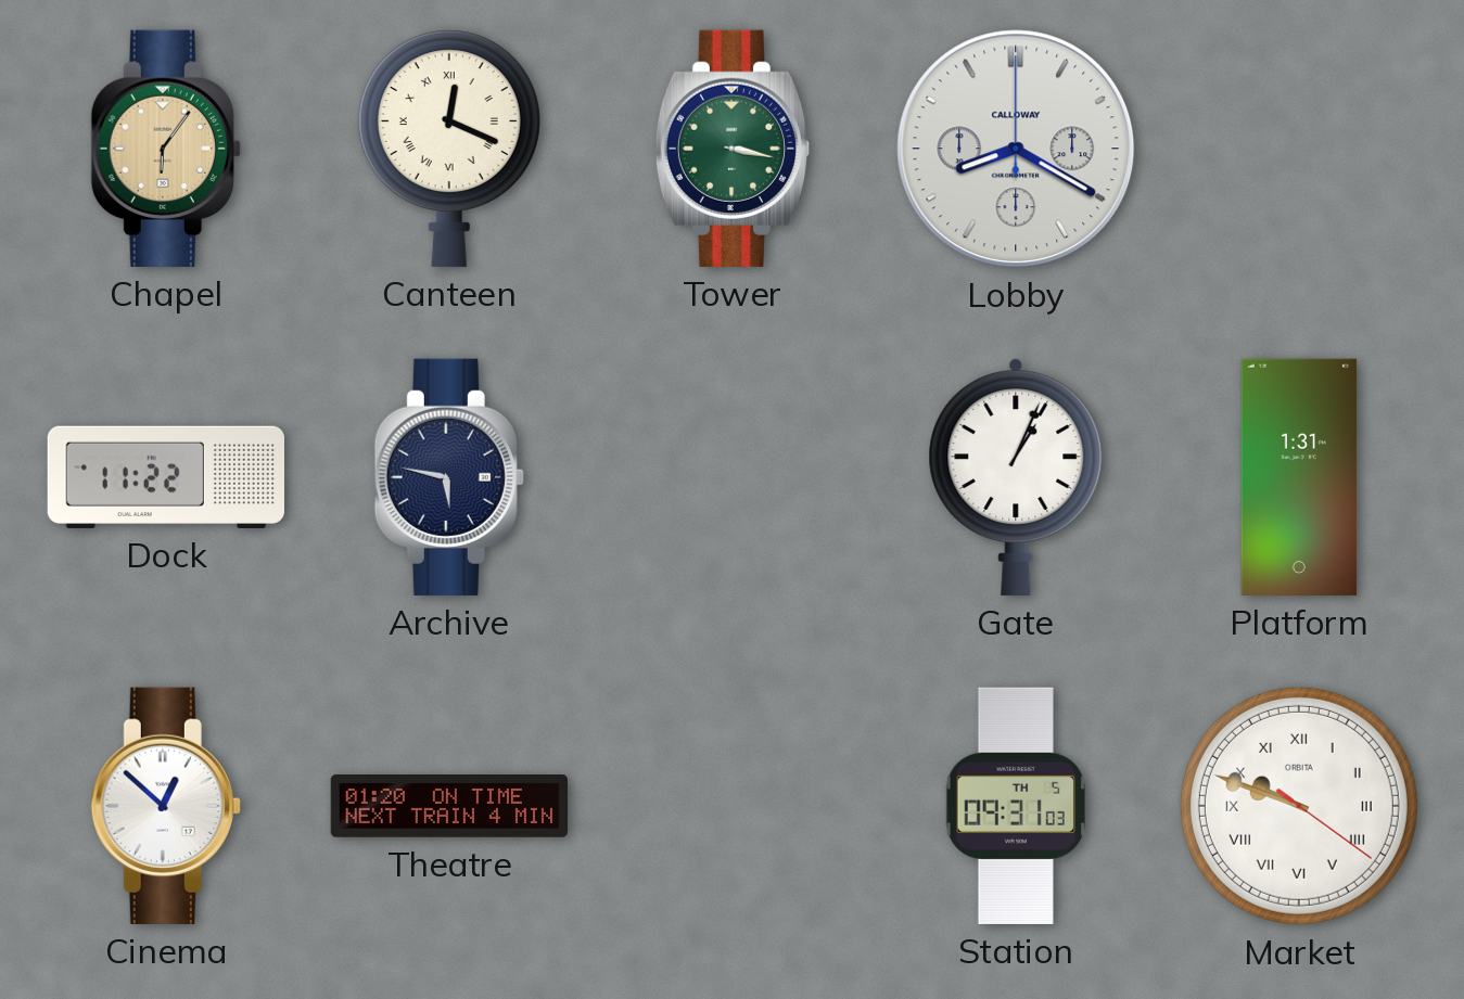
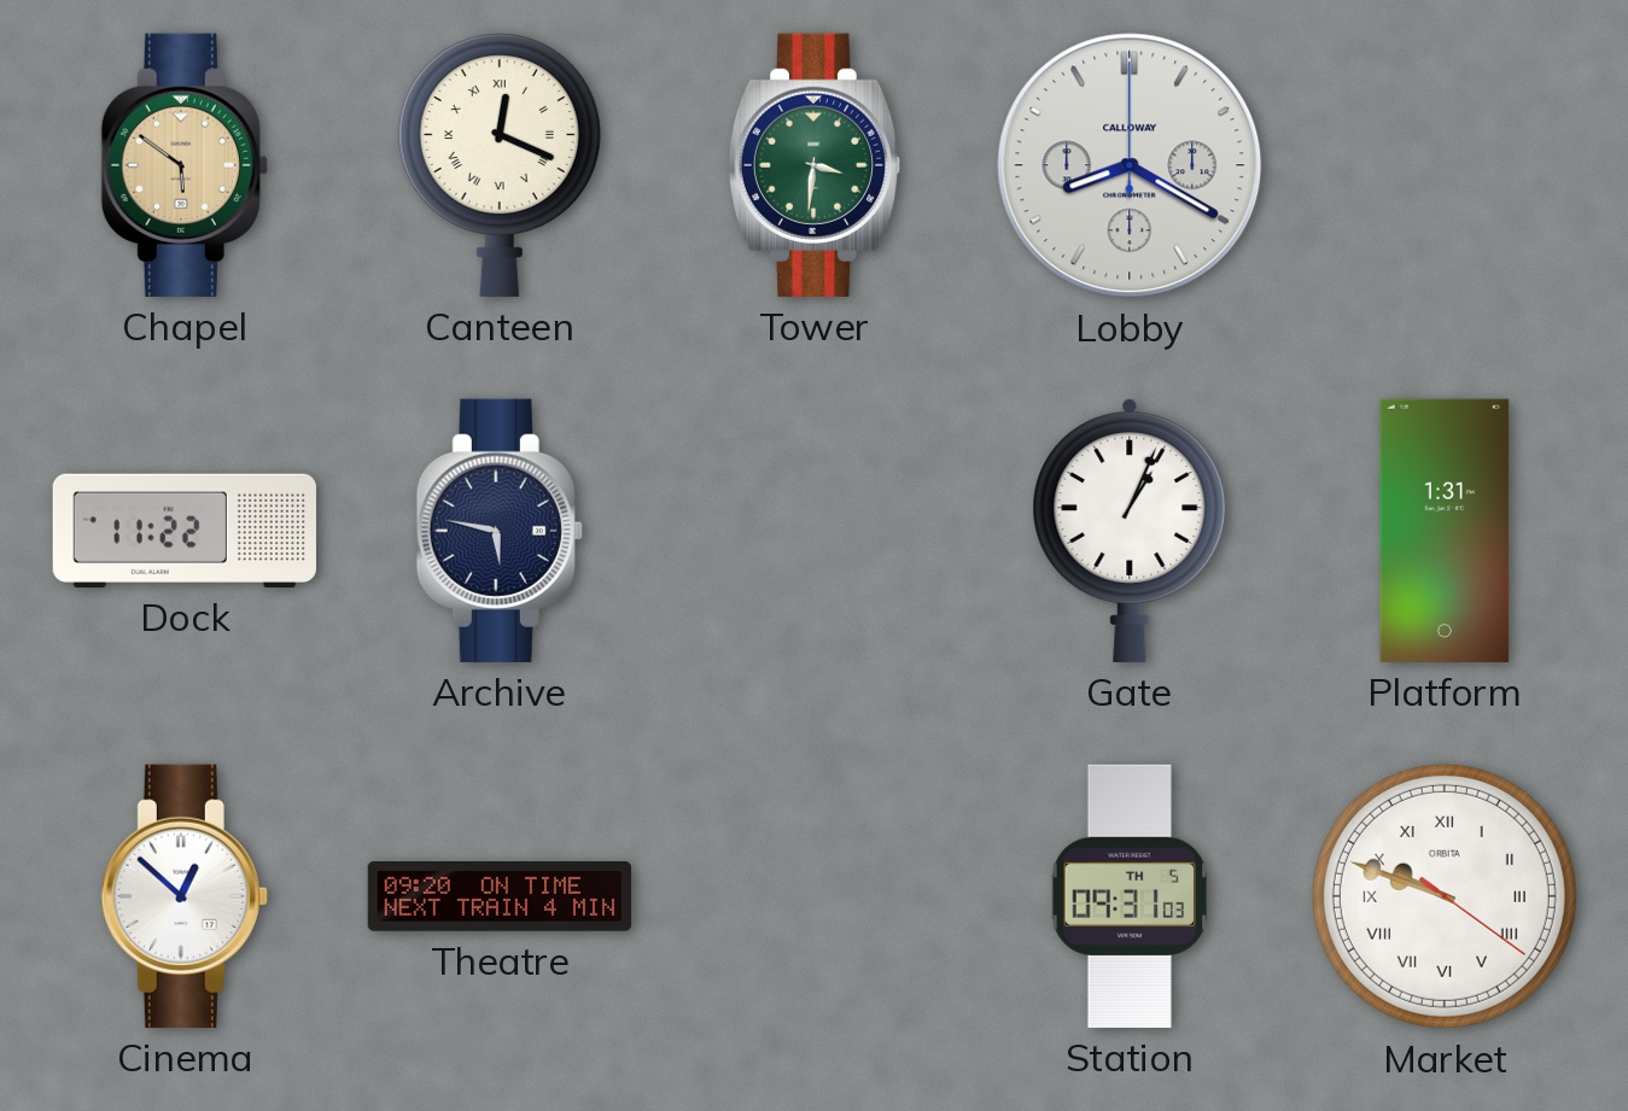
Chapel: 6:06 -> 5:51 (185, 165)
Tower: 3:17 -> 3:31 (815, 165)
Theatre: 01:20 -> 09:20 (498, 897)
